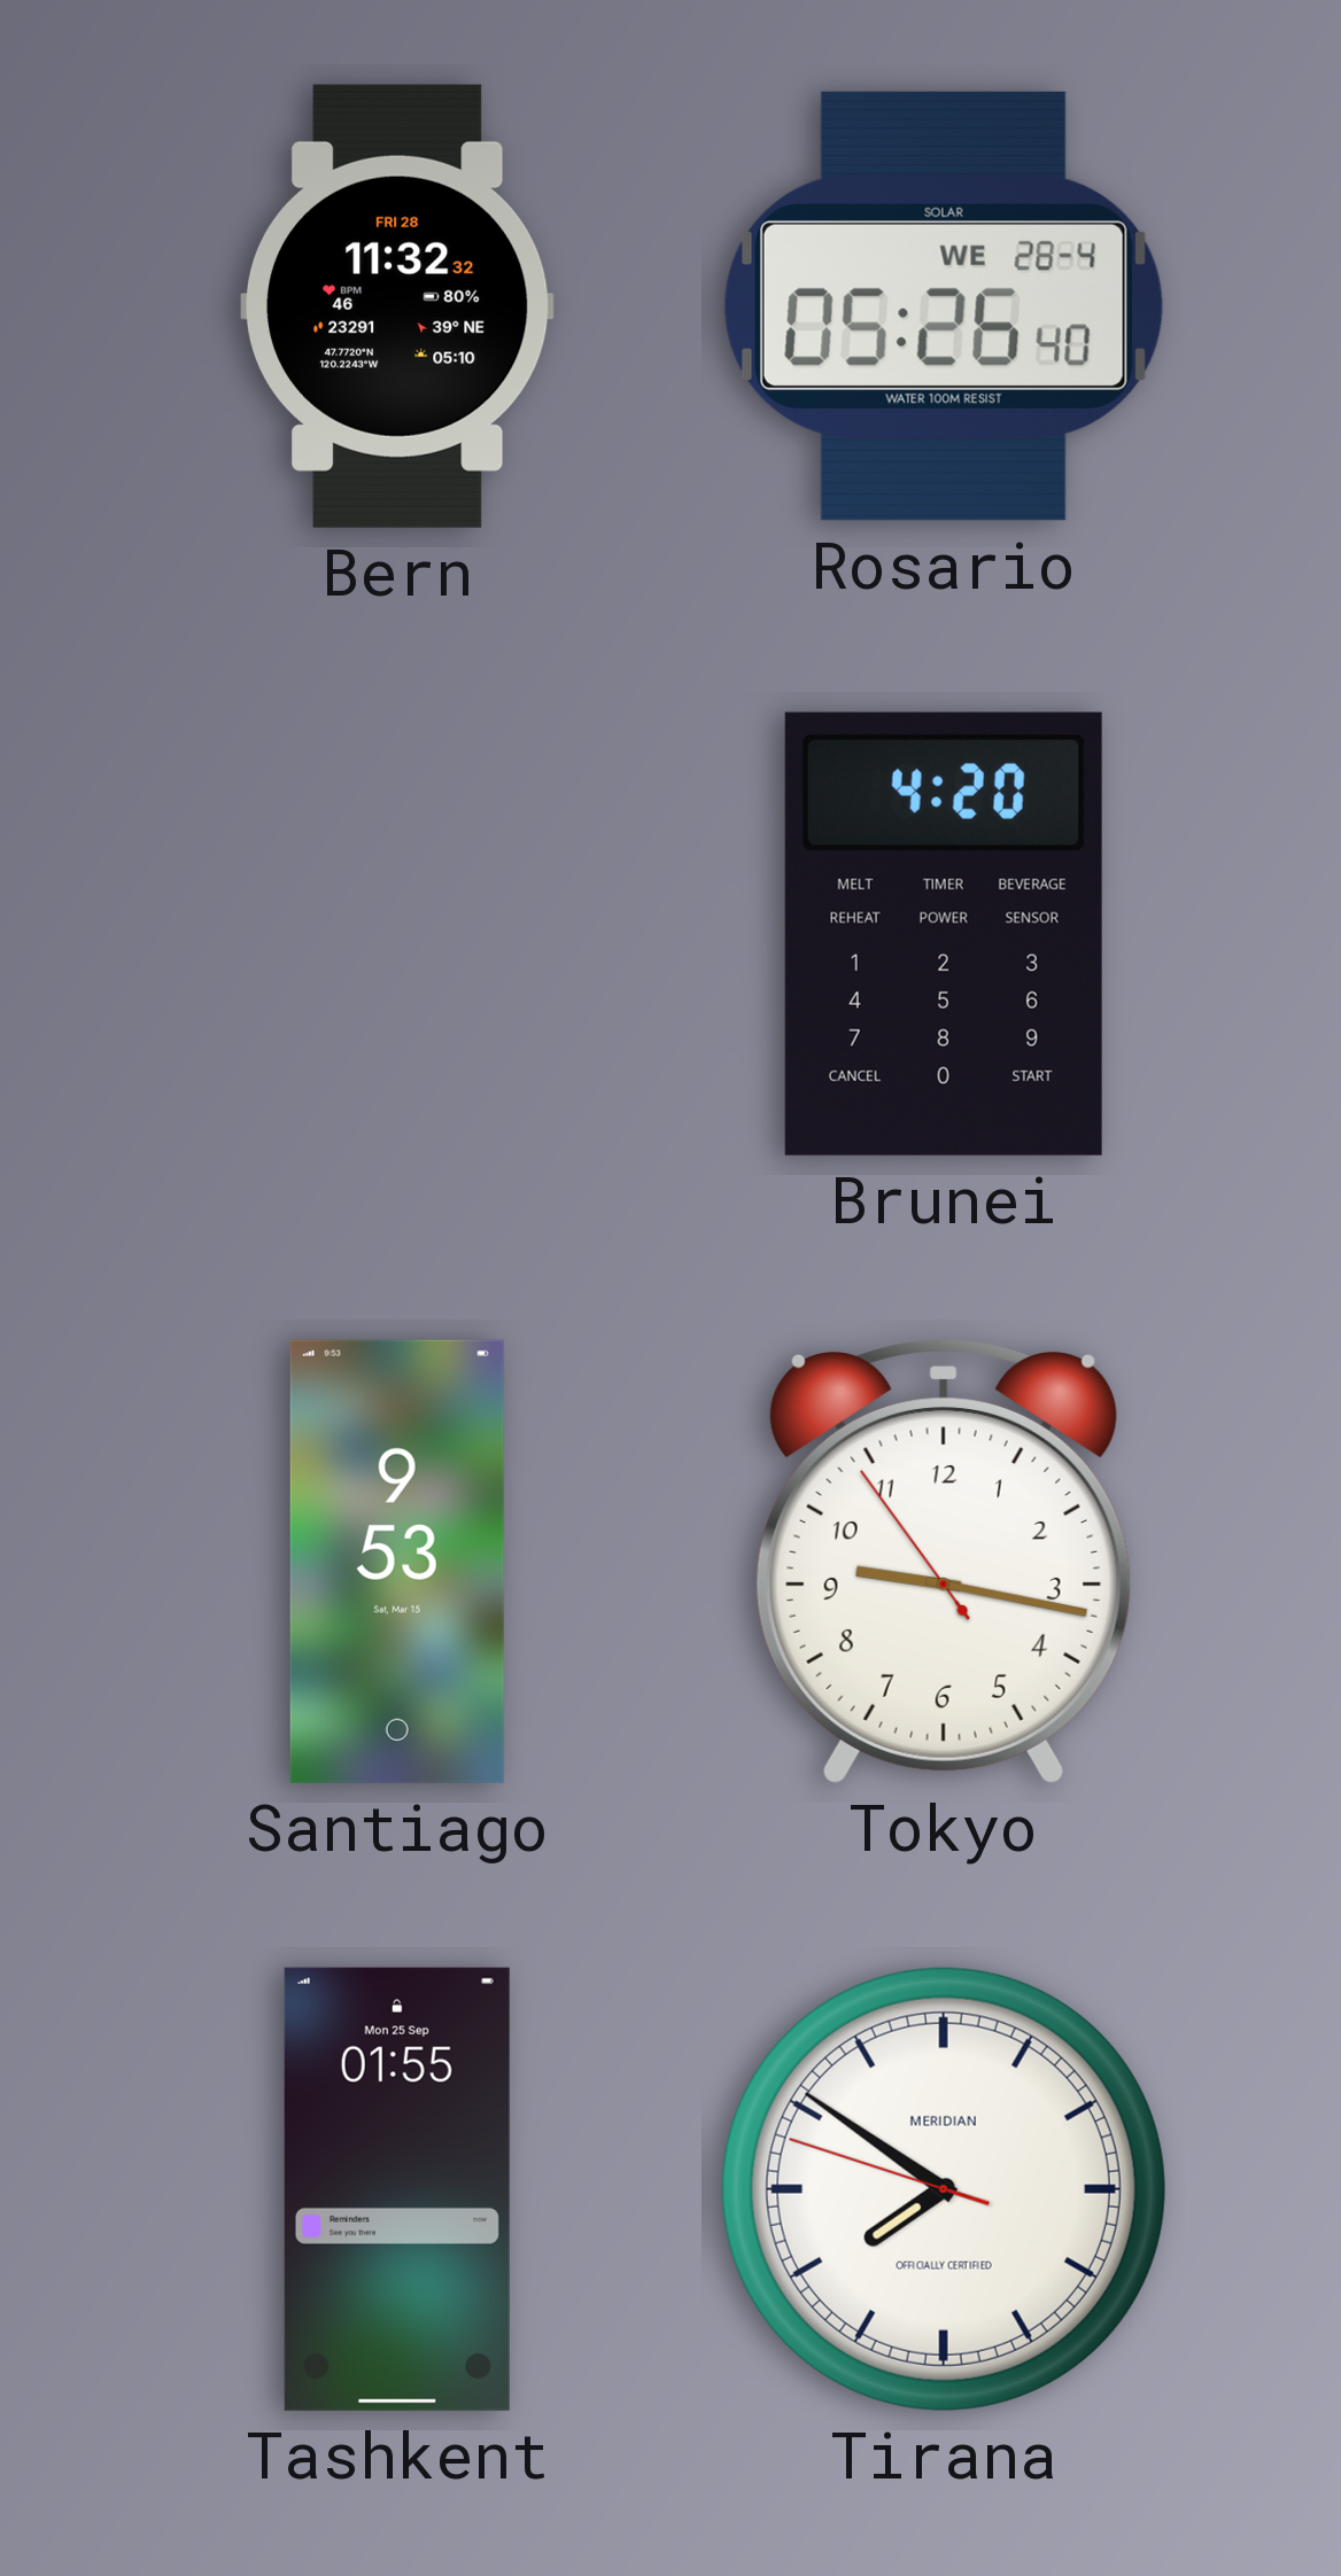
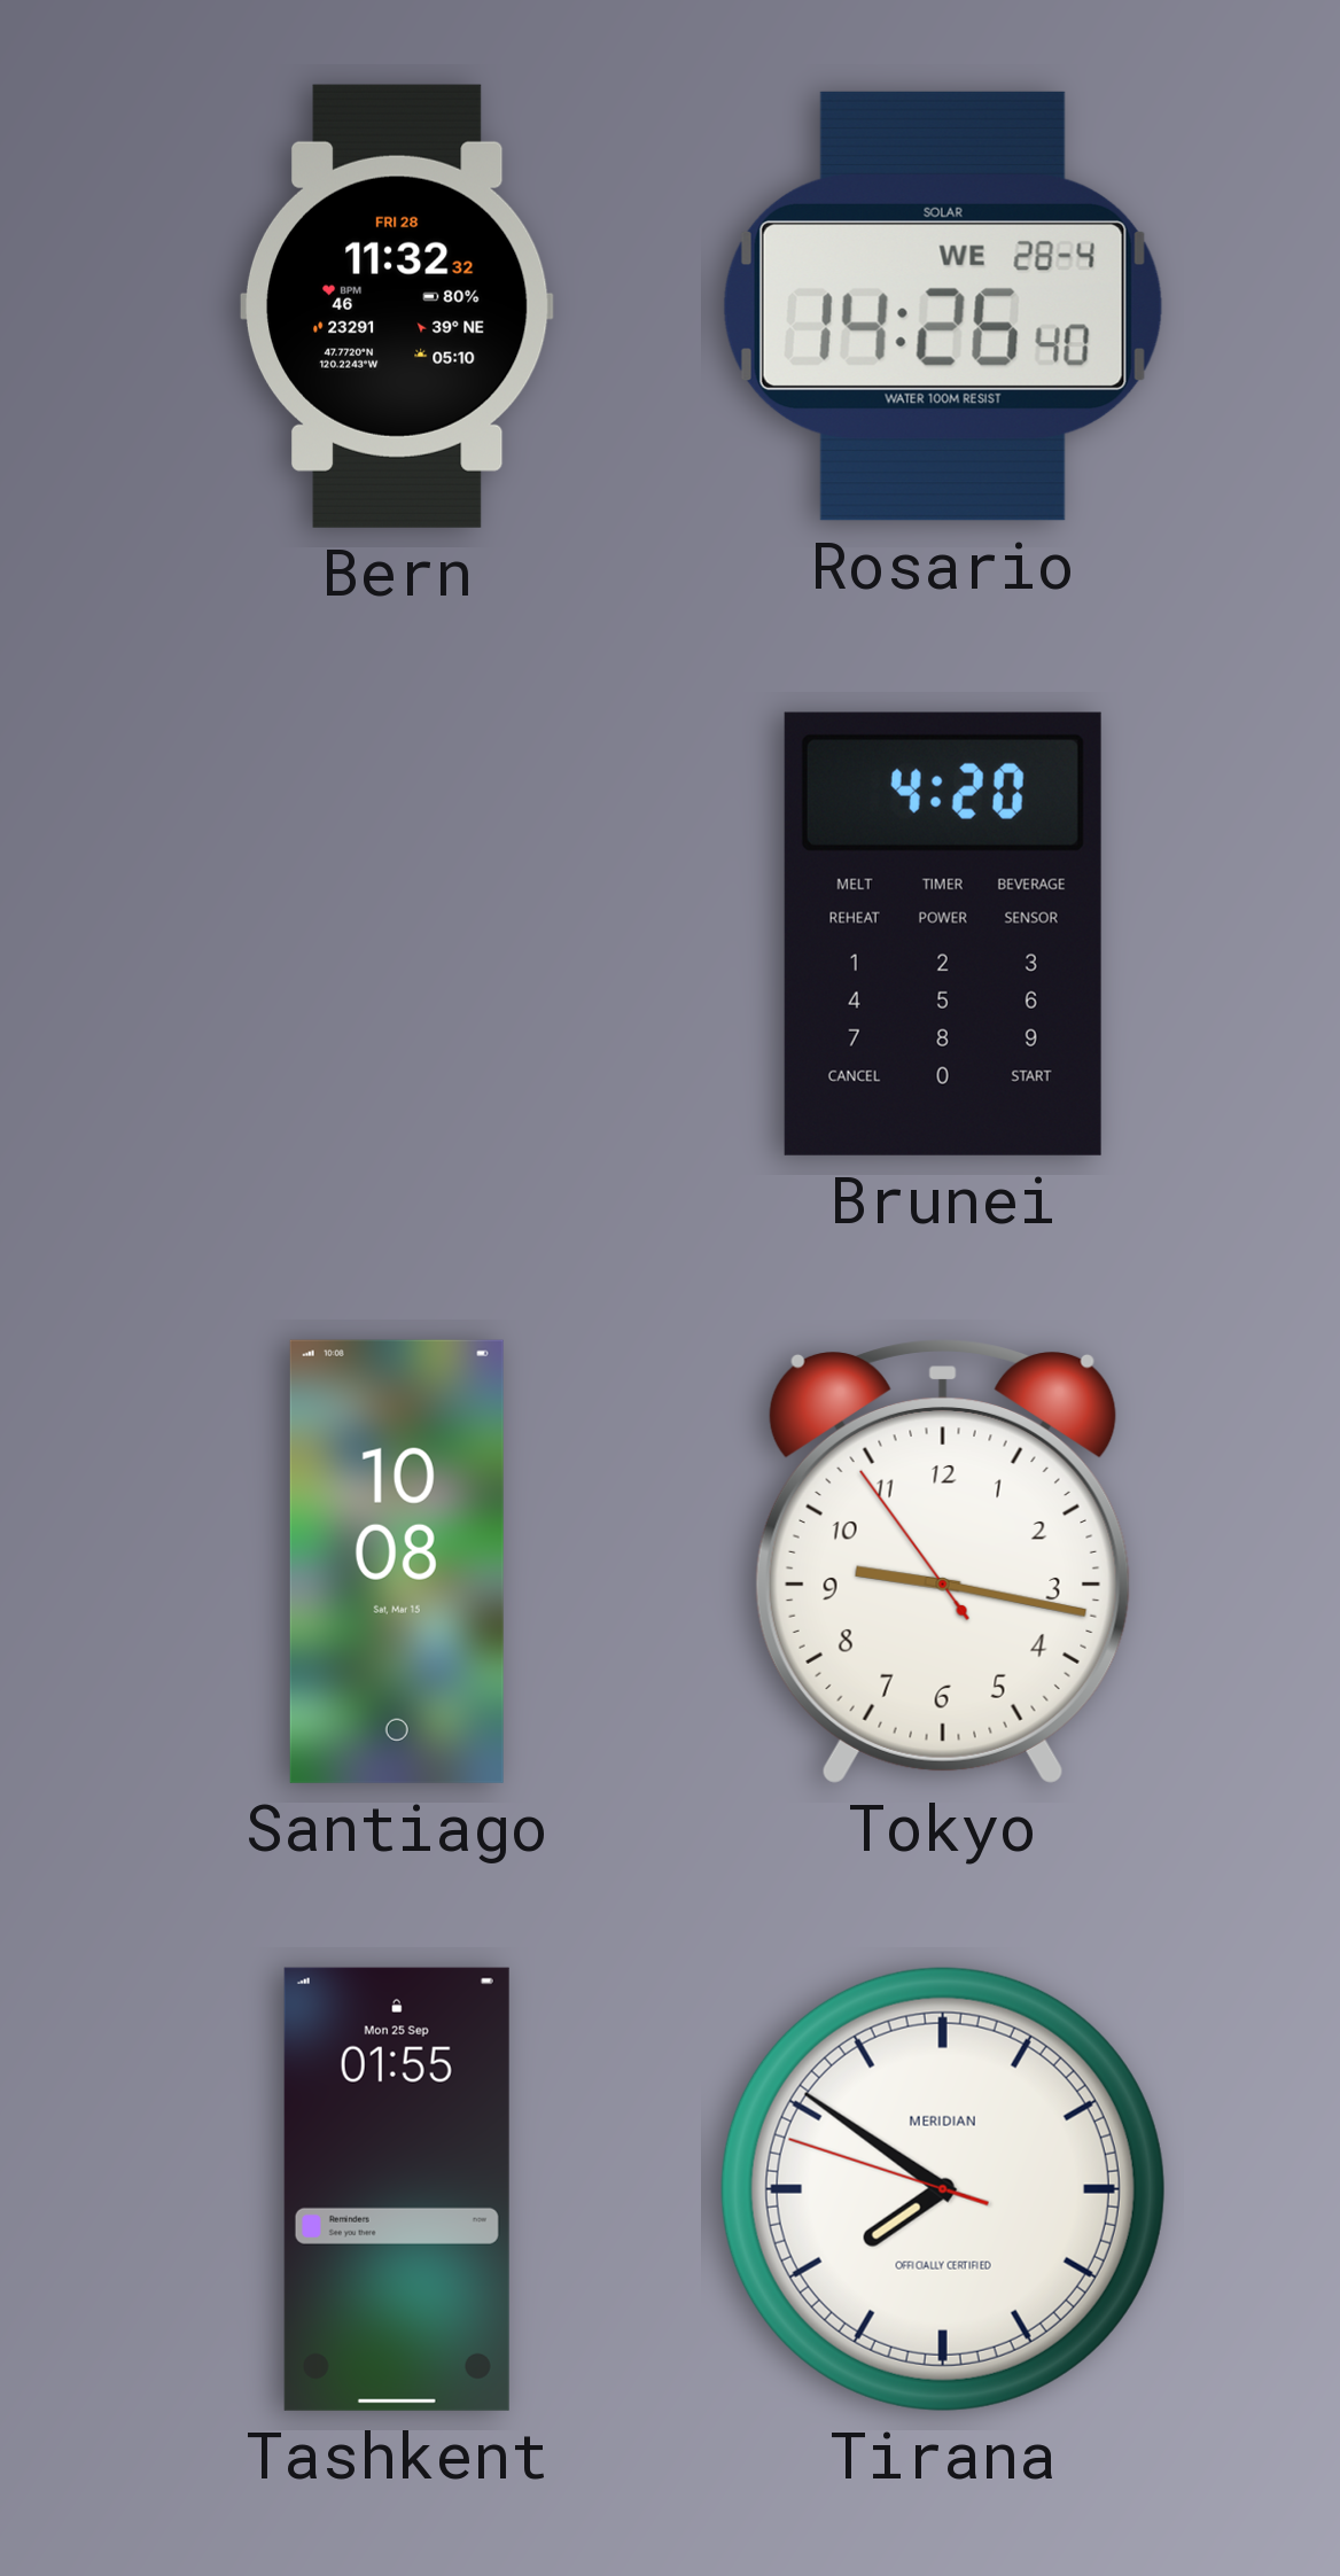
Rosario: 05:26 -> 14:26 (943, 306)
Santiago: 9:53 -> 10:08 (397, 1562)
